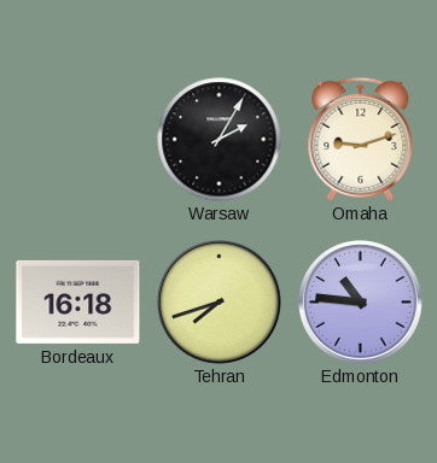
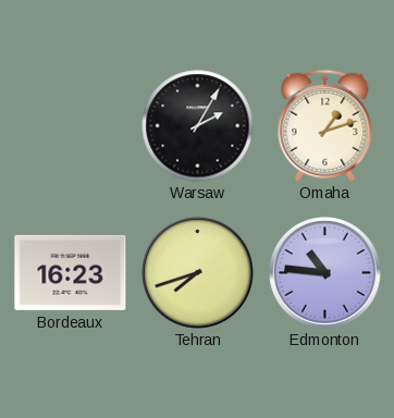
Omaha: 9:12 -> 1:12 (325, 125)
Bordeaux: 16:18 -> 16:23 (71, 272)
